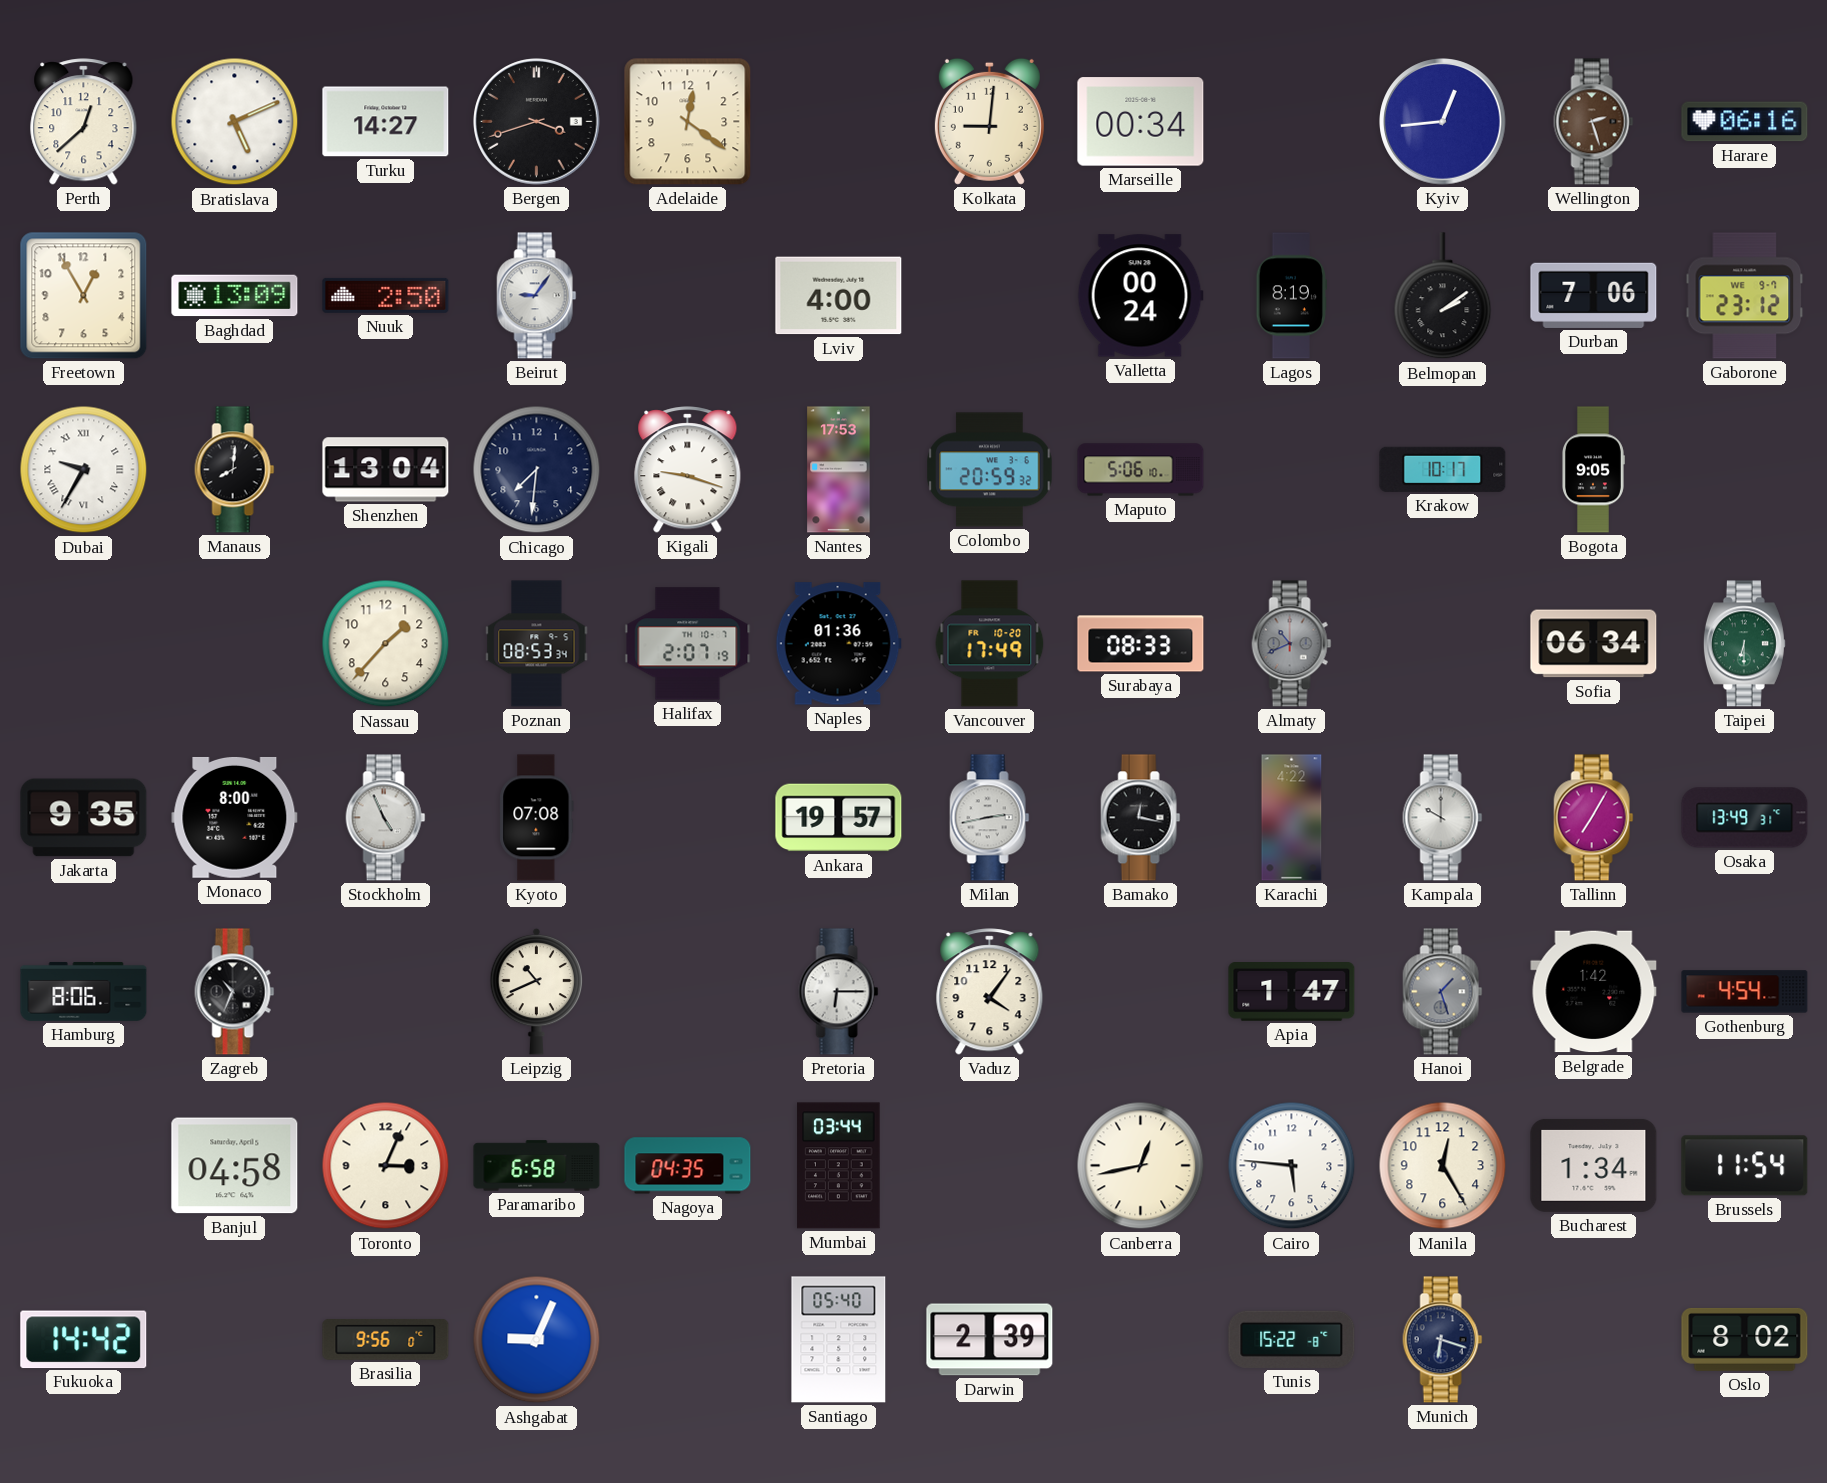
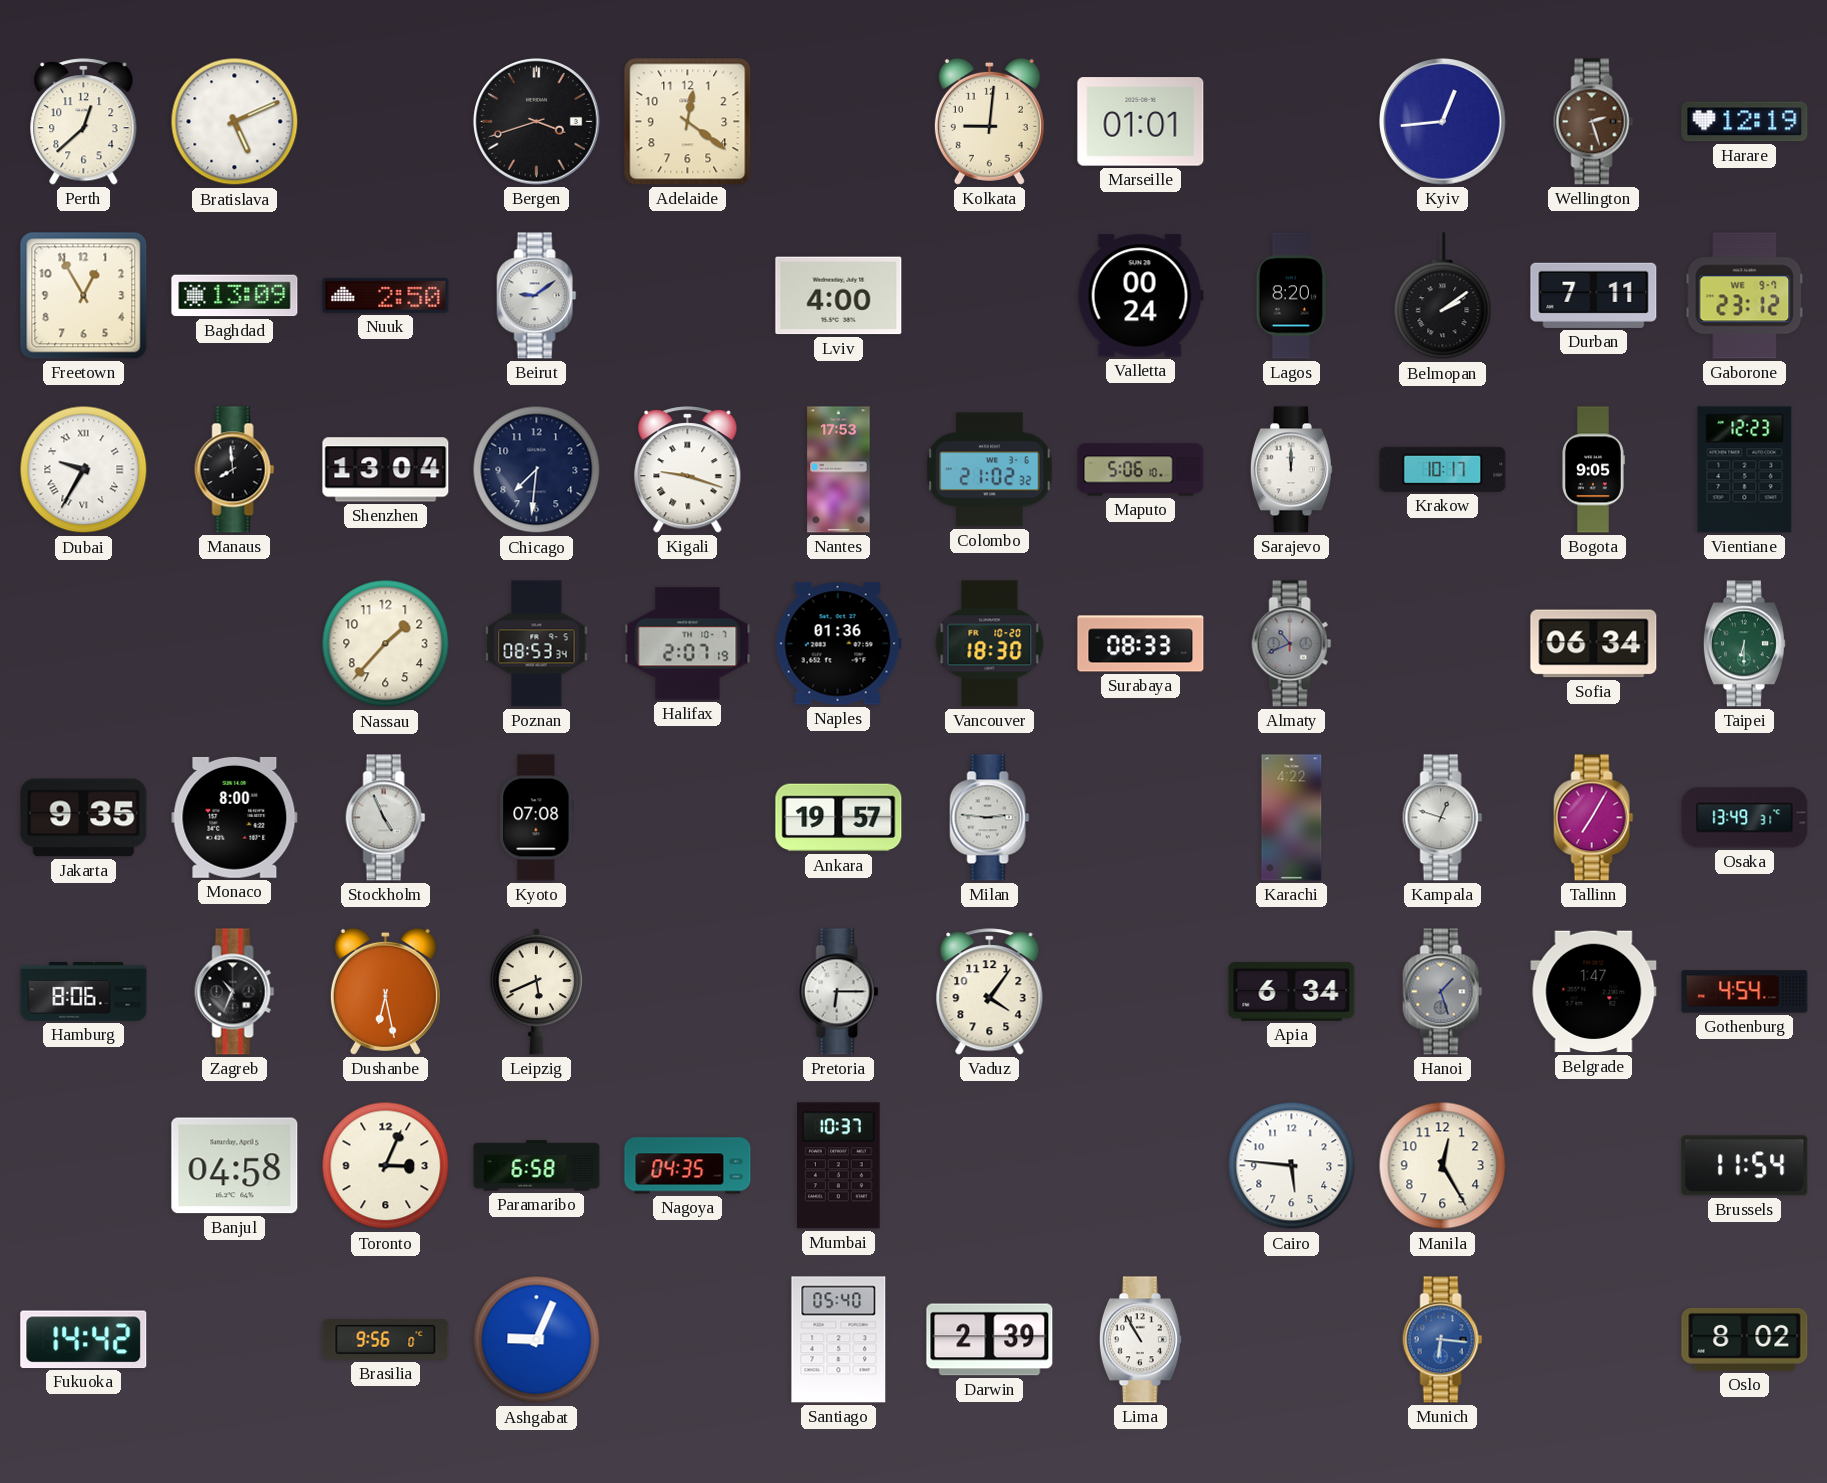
Turku: 14:27 -> none (386, 122)
Marseille: 00:34 -> 01:01 (1141, 122)
Harare: 06:16 -> 12:19 (1745, 122)
Beirut: 9:06 -> 9:09 (537, 296)
Lagos: 8:19 -> 8:20 (1292, 296)
Durban: 7:06 -> 7:11 (1594, 295)
Manaus: 8:01 -> 7:59 (235, 470)
Colombo: 20:59 -> 21:02 (990, 470)
Sarajevo: none -> 12:00 (1291, 470)
Vientiane: none -> 12:23 (1745, 470)
Vancouver: 17:49 -> 18:30 (990, 644)
Milan: 2:43 -> 2:46 (990, 818)
Bamako: 12:17 -> none (1141, 818)
Kampala: 10:00 -> 12:48 (1443, 818)
Dushanbe: none -> 6:28 (385, 991)
Leipzig: 10:41 -> 5:41 (537, 991)
Apia: 1:47 -> 6:34 (1292, 992)
Belgrade: 1:42 -> 1:47 (1594, 992)
Mumbai: 03:44 -> 10:37 (839, 1166)
Canberra: 12:43 -> none (1141, 1166)
Bucharest: 1:34 -> none (1594, 1165)
Lima: none -> 10:55 (1140, 1340)
Tunis: 15:22 -> none (1292, 1339)
Munich: 6:18 -> 6:16 (1443, 1340)
Munich dial: navy -> blue (1443, 1340)
